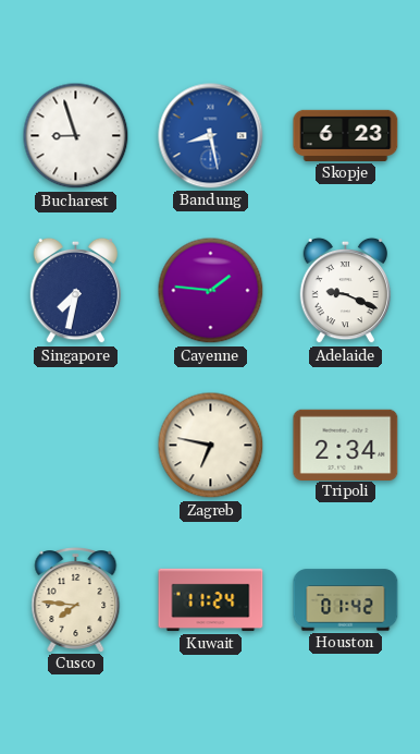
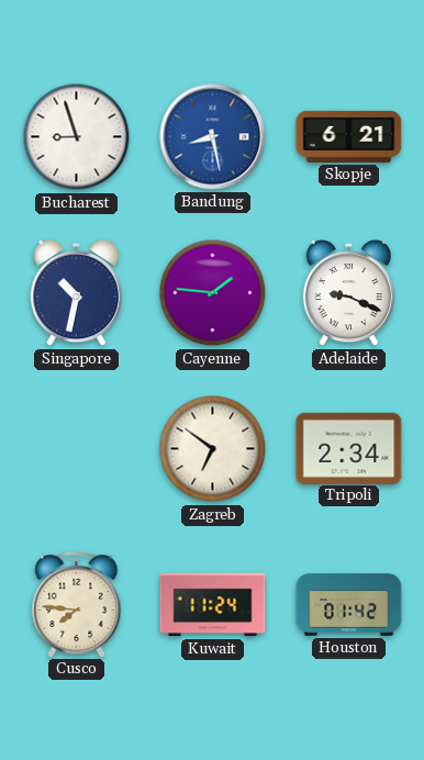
Skopje: 6:23 -> 6:21 (349, 136)
Singapore: 7:32 -> 10:32 (77, 293)
Zagreb: 6:47 -> 6:51 (213, 449)
